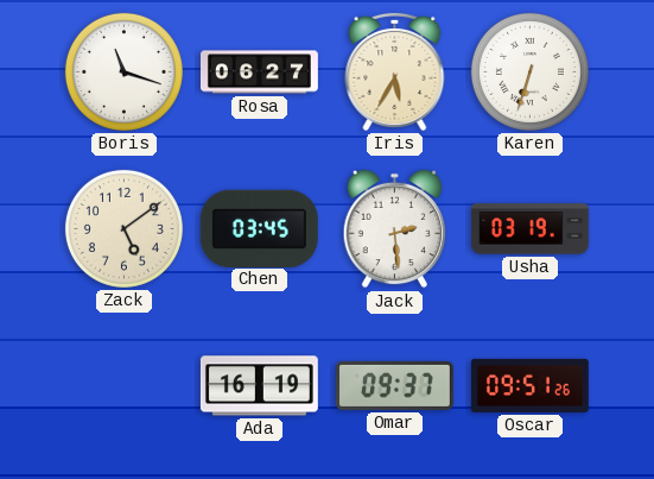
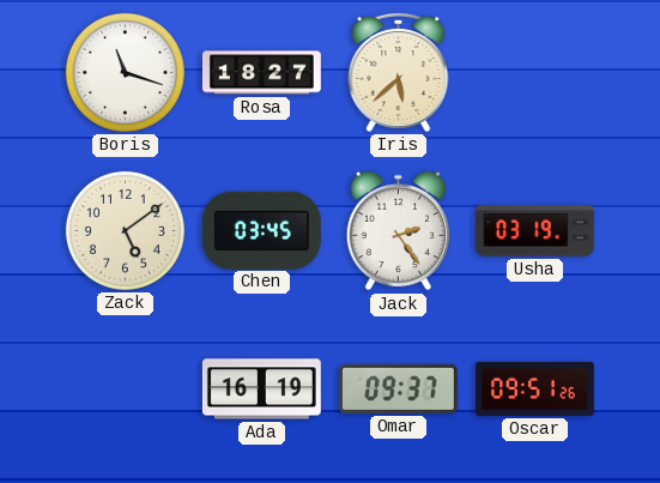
Rosa: 06:27 -> 18:27 (261, 73)
Iris: 5:35 -> 5:38 (399, 72)
Karen: 6:33 -> none (529, 71)
Jack: 2:29 -> 2:24 (399, 231)
